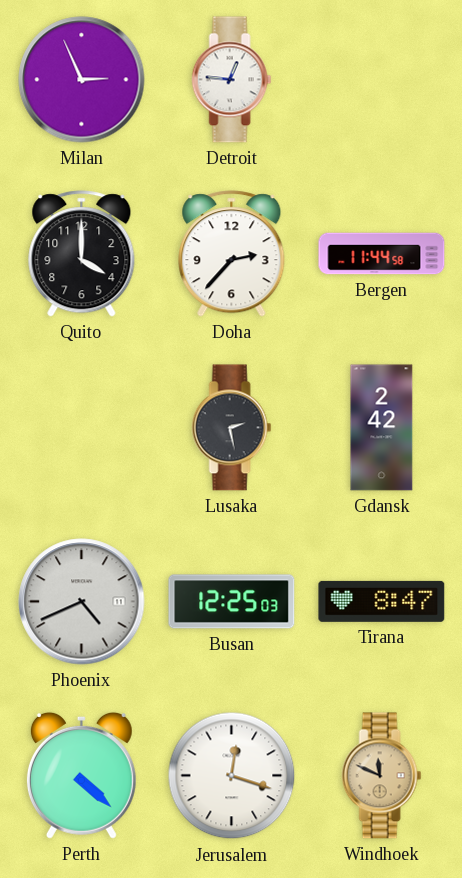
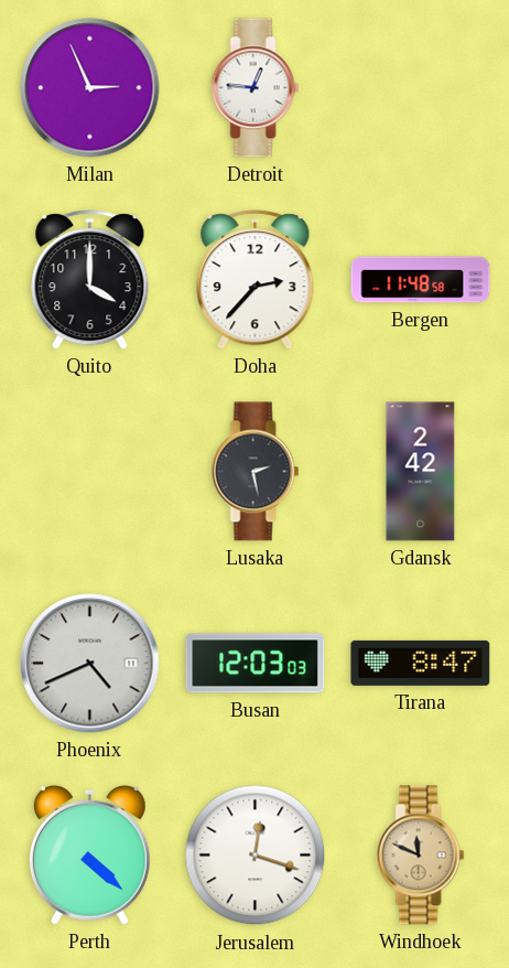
Bergen: 11:44 -> 11:48 (421, 280)
Busan: 12:25 -> 12:03 (256, 664)
